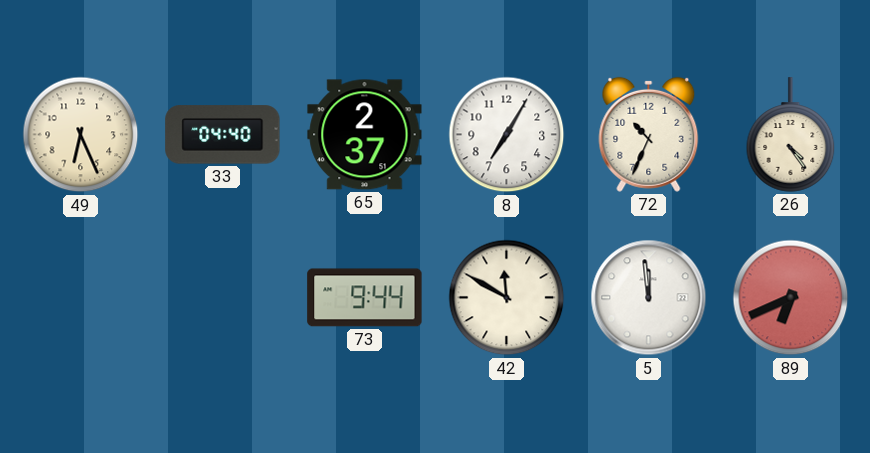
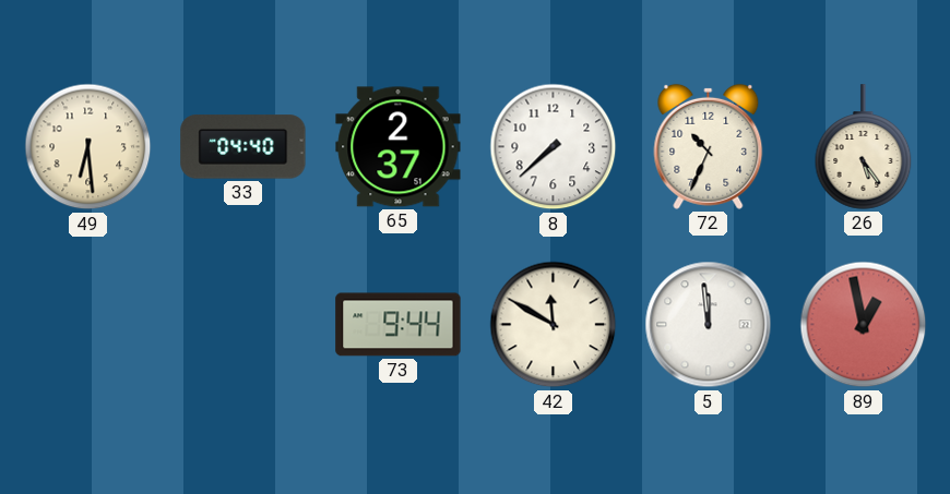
49: 6:26 -> 6:29 (88, 147)
8: 7:05 -> 7:38 (554, 147)
26: 4:24 -> 5:24 (864, 147)
89: 6:41 -> 12:58 (864, 325)
